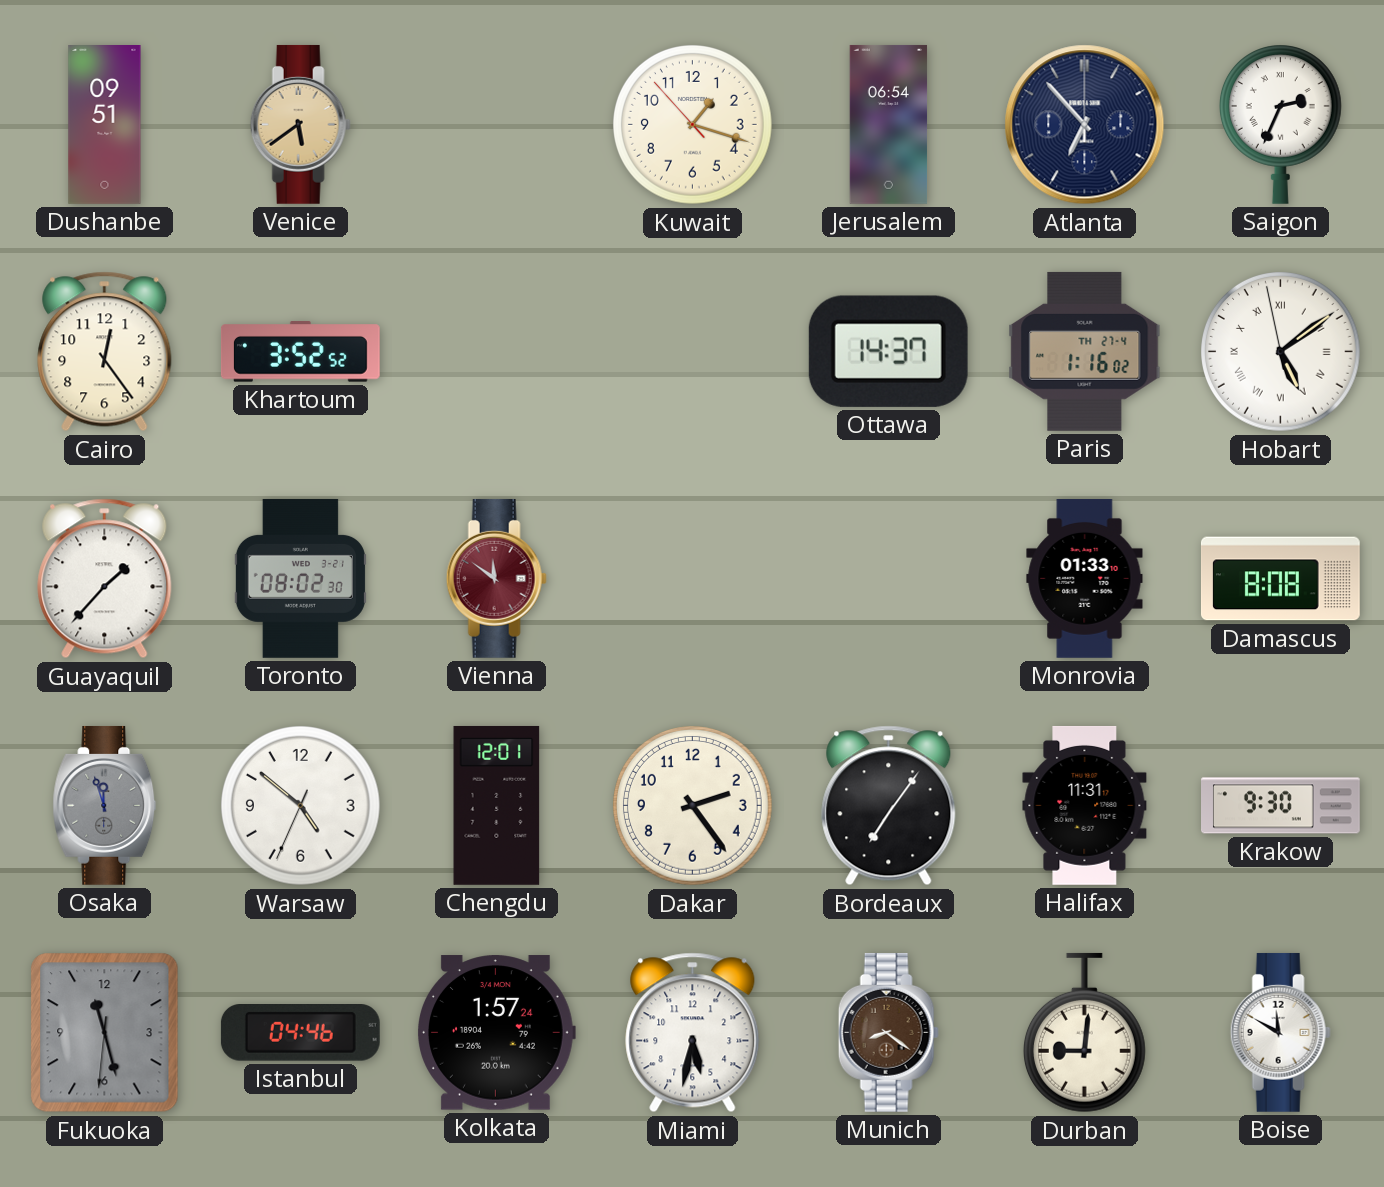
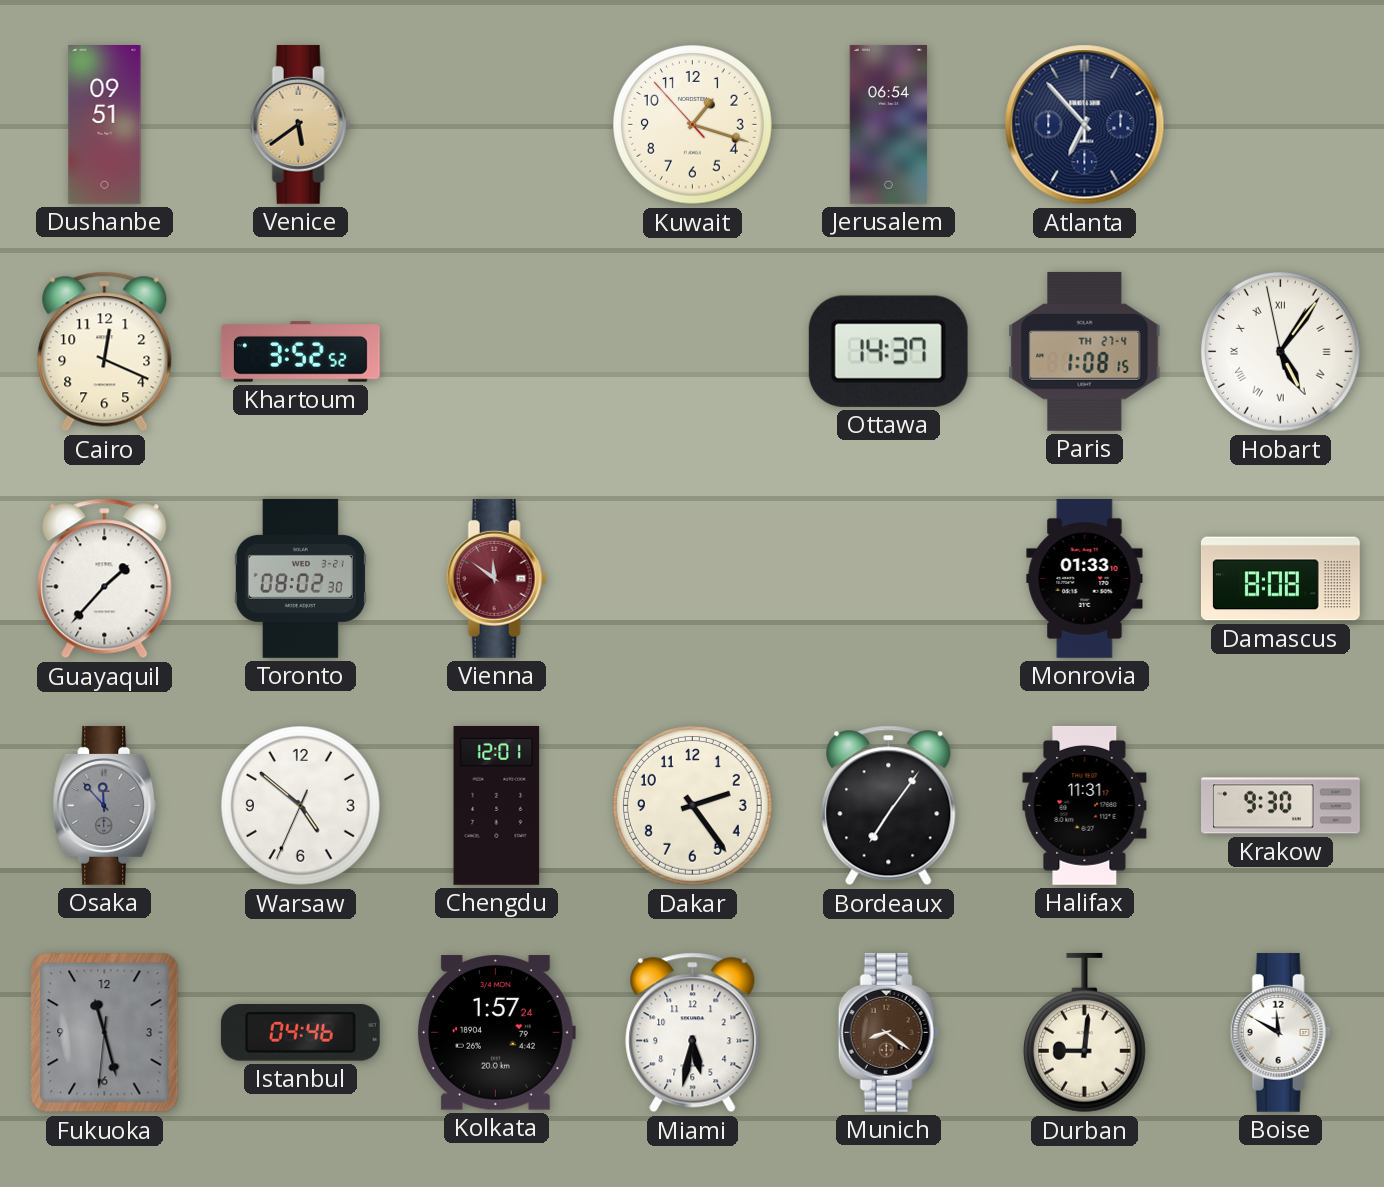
Saigon: 2:34 -> none (1280, 124)
Cairo: 12:24 -> 12:19 (105, 352)
Paris: 1:16 -> 1:08 (1085, 351)
Hobart: 5:08 -> 5:05 (1281, 352)
Osaka: 11:57 -> 11:53 (105, 805)
